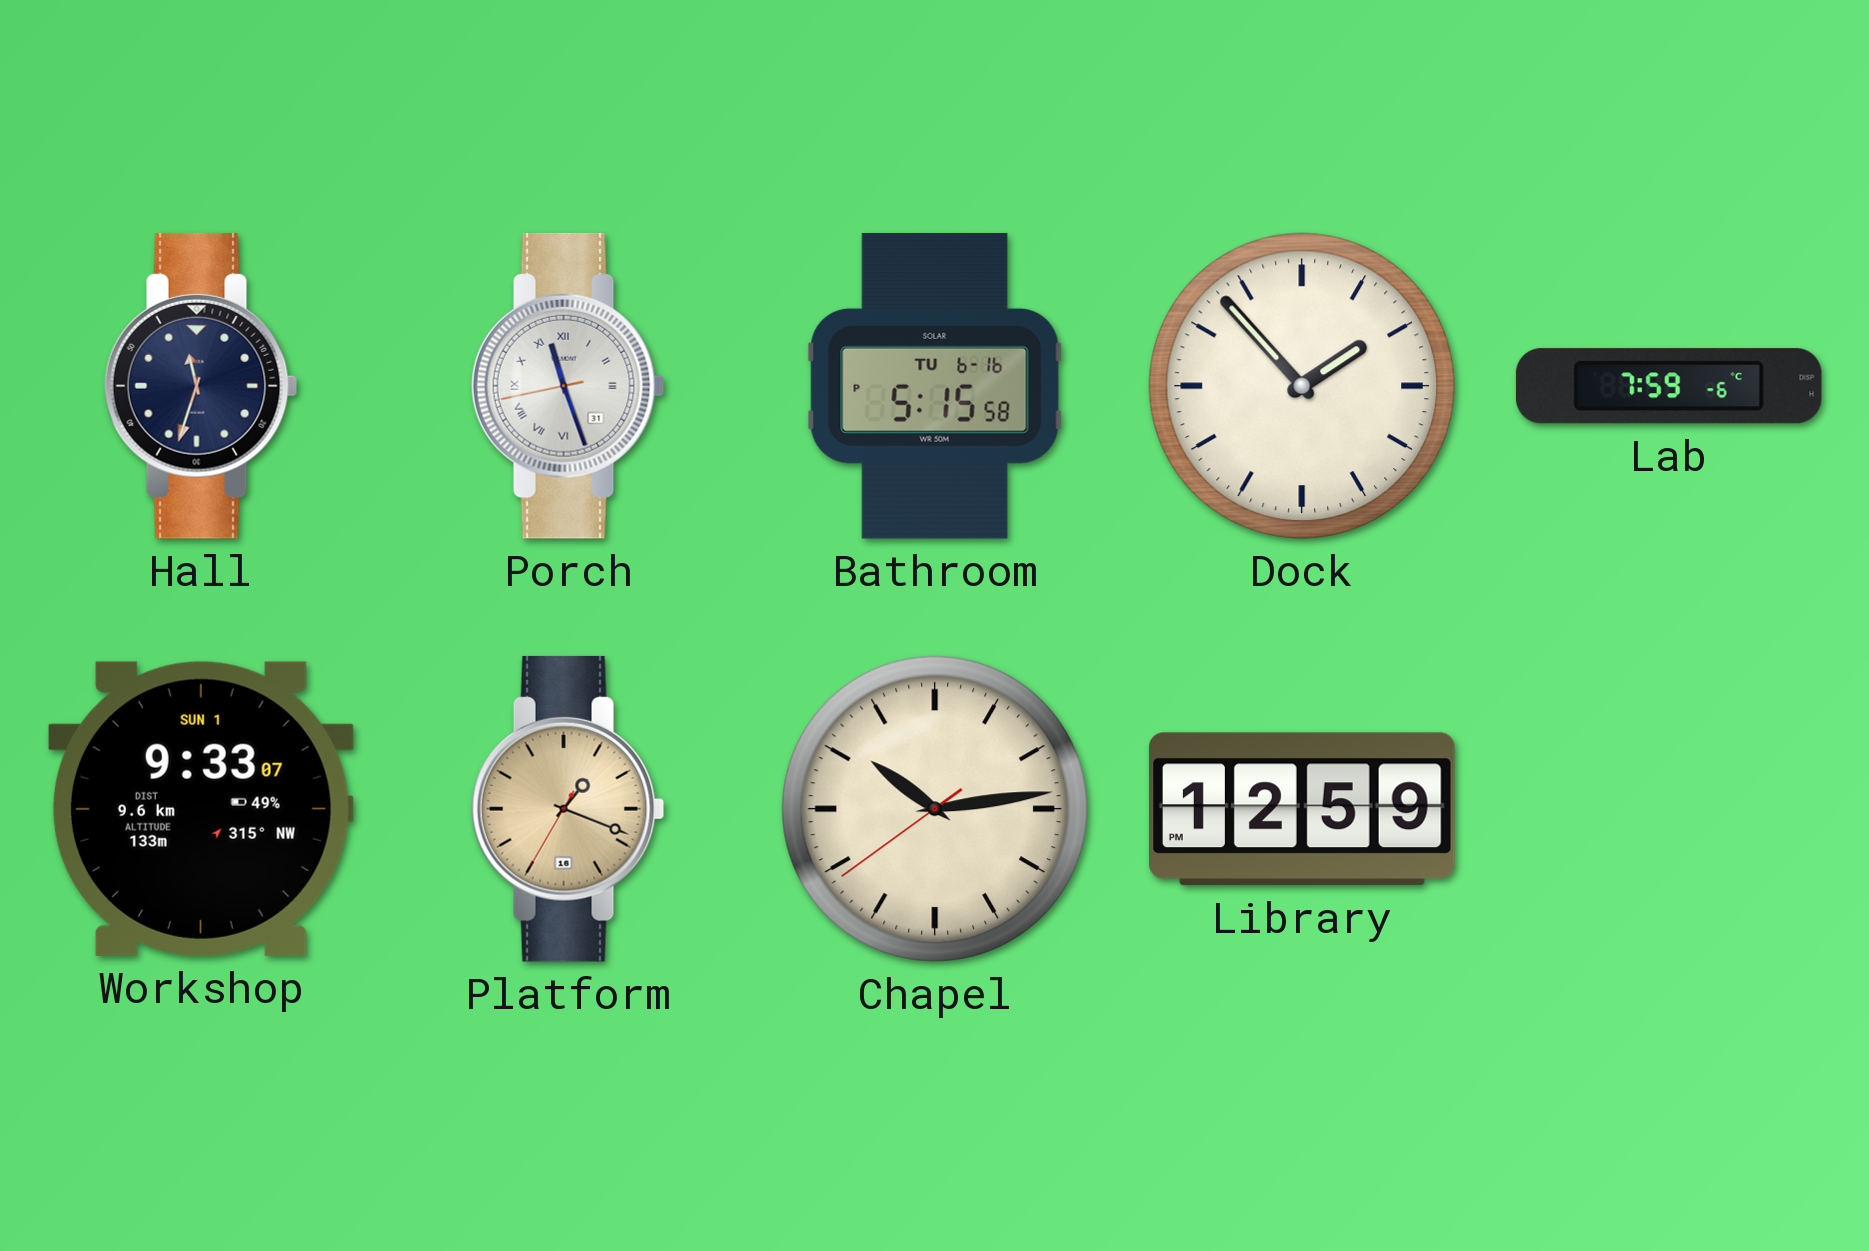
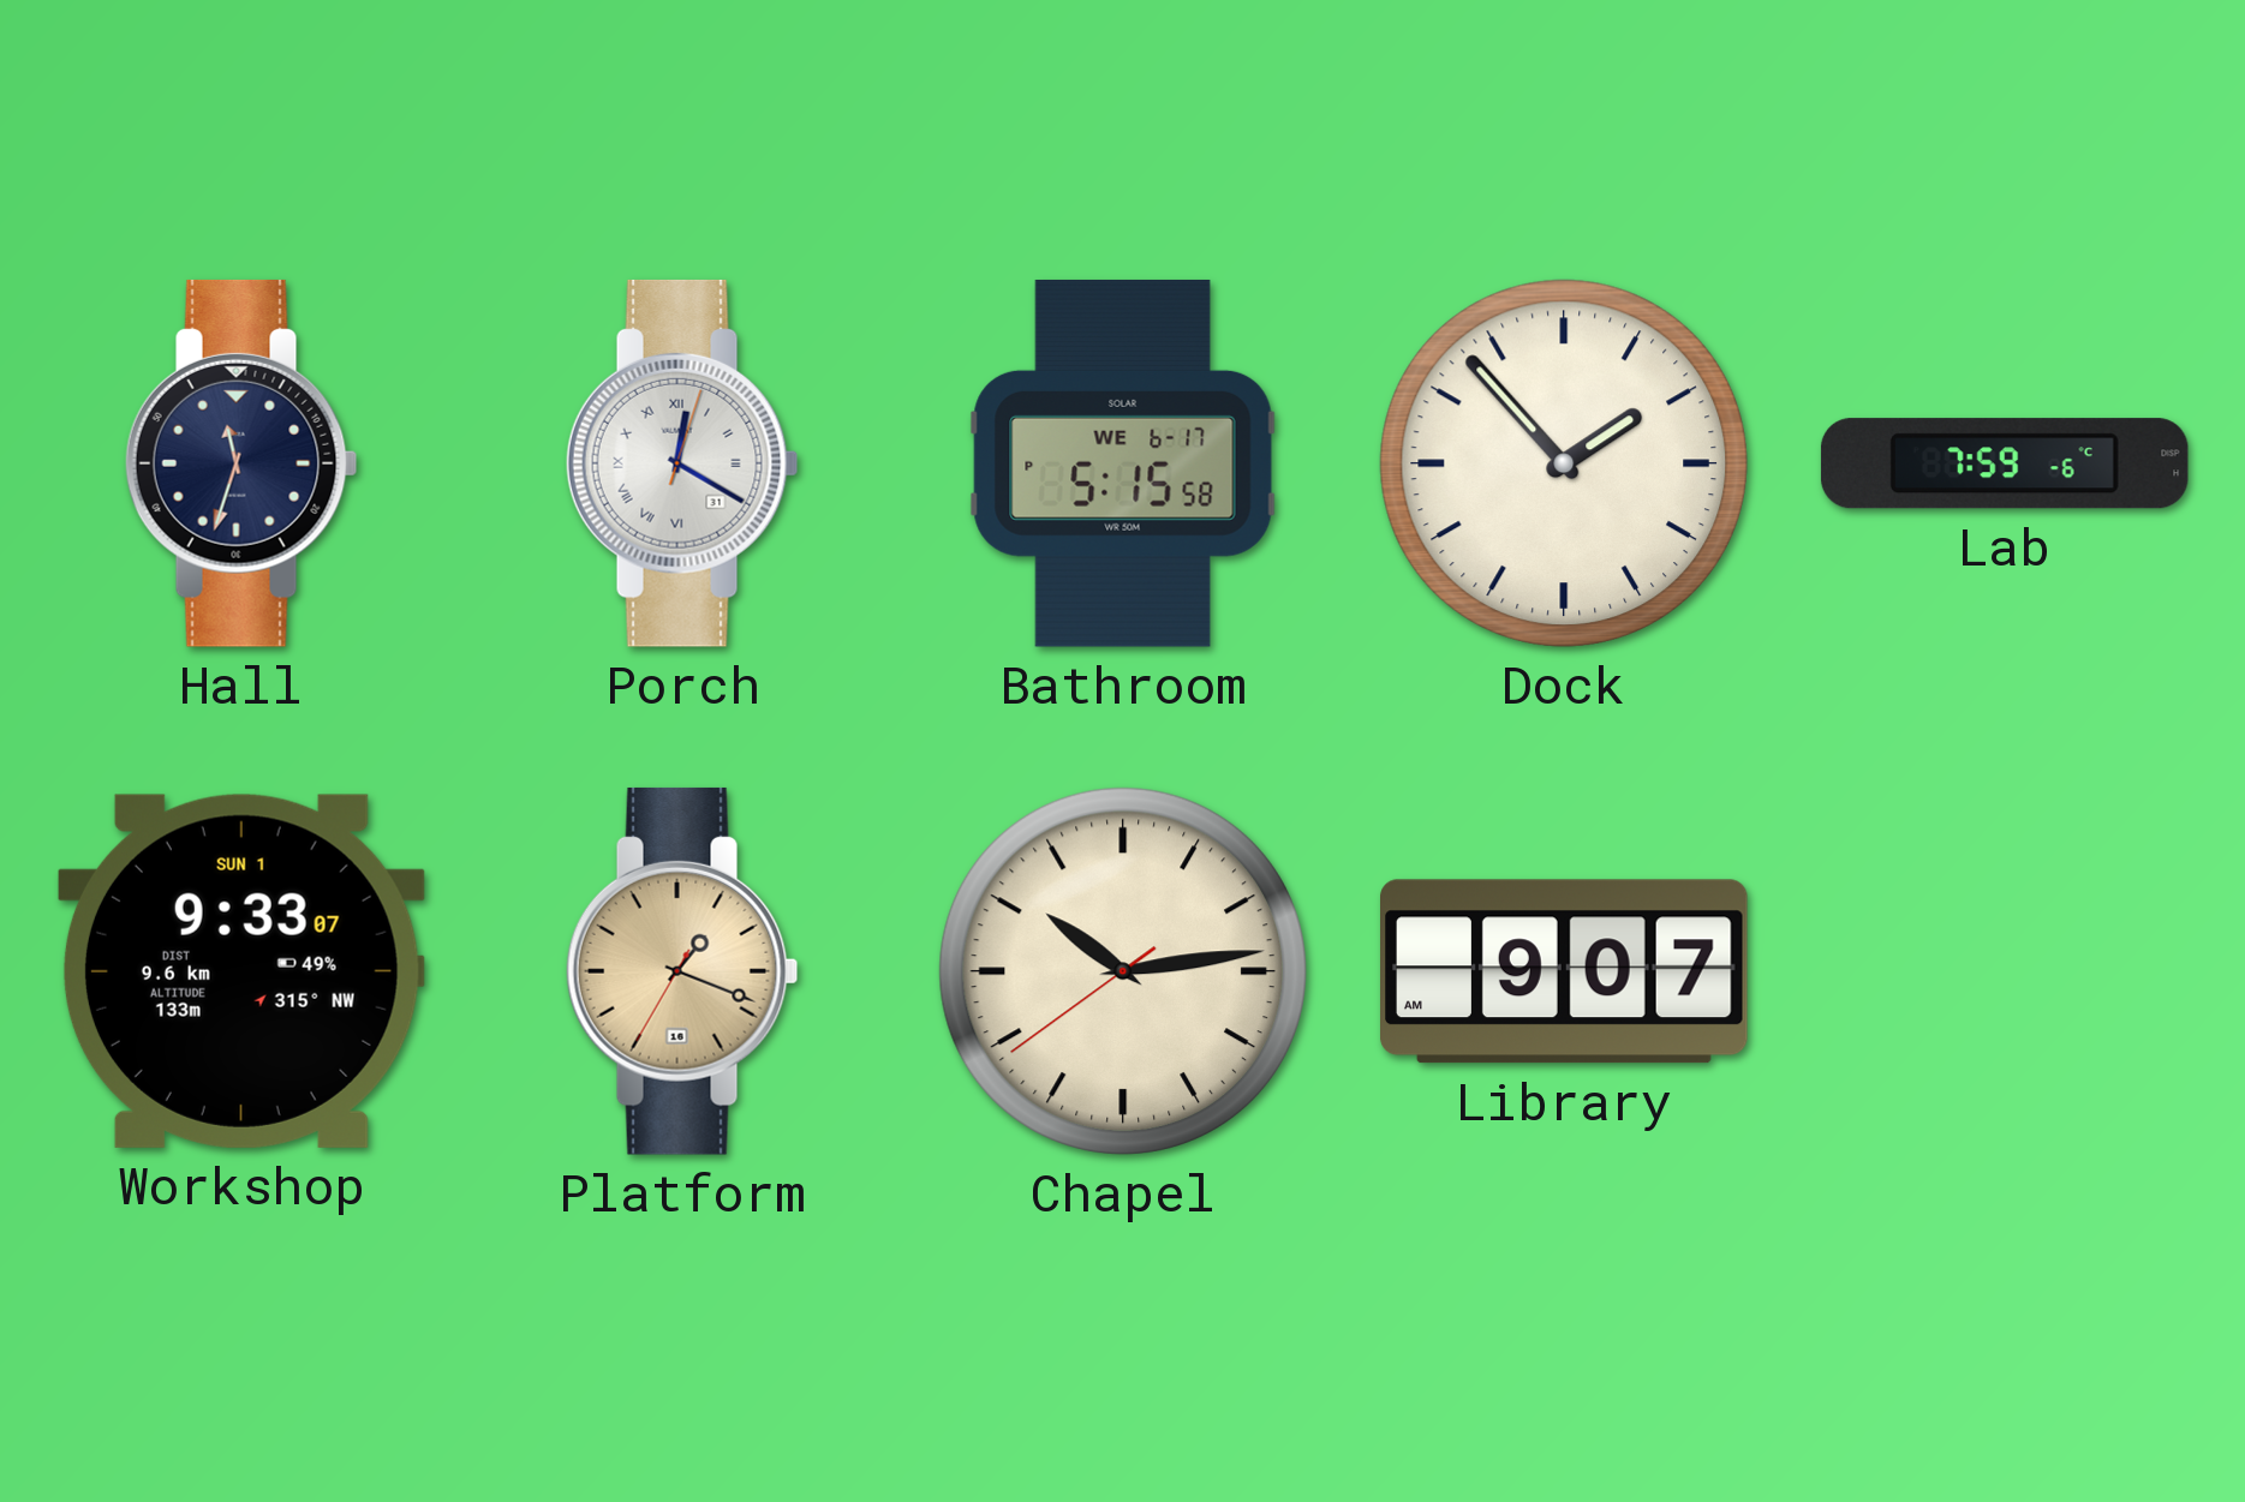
Porch: 11:26 -> 12:20 (682, 463)
Bathroom date: TU 6-16 -> WE 6-17 (1123, 463)
Library: 12:59 -> 9:07 (1565, 971)
